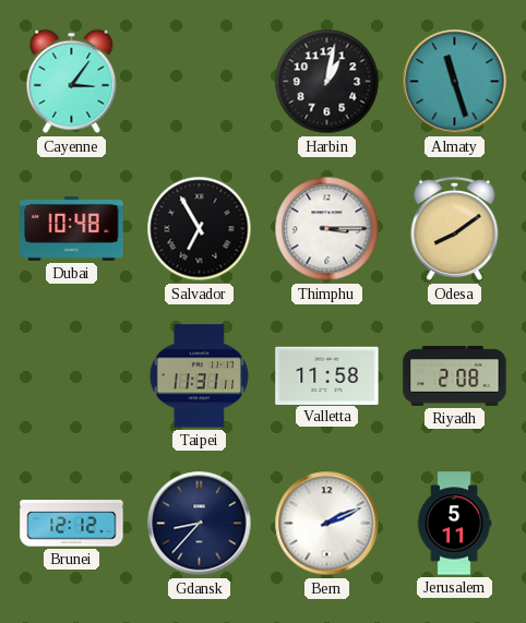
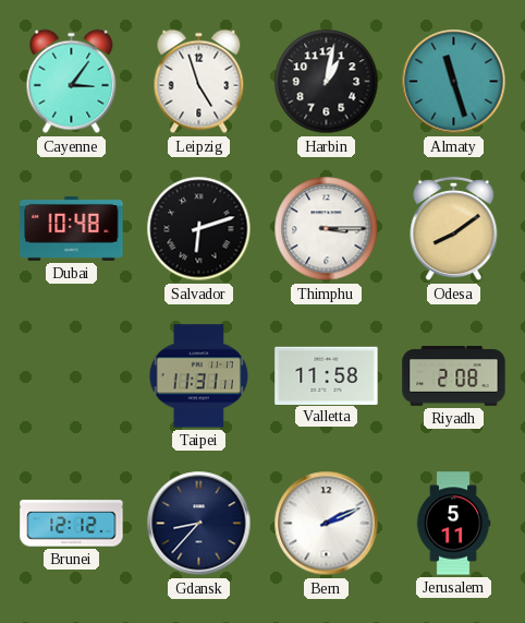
Leipzig: none -> 4:57 (199, 82)
Salvador: 6:55 -> 6:12 (199, 229)
